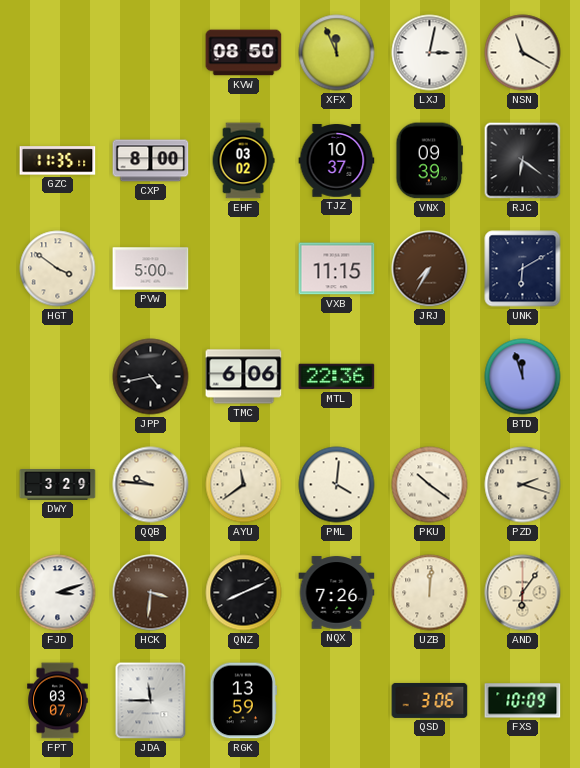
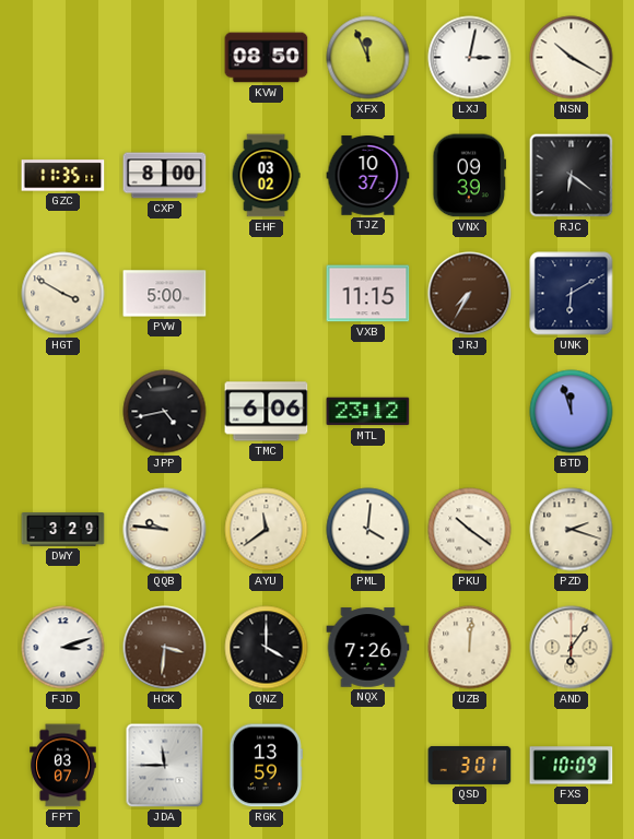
NSN: 11:20 -> 10:20 (572, 58)
HGT: 3:51 -> 3:50 (63, 294)
MTL: 22:36 -> 23:12 (368, 412)
QNZ: 8:11 -> 4:00 (267, 648)
QSD: 3:06 -> 3:01 (470, 765)
